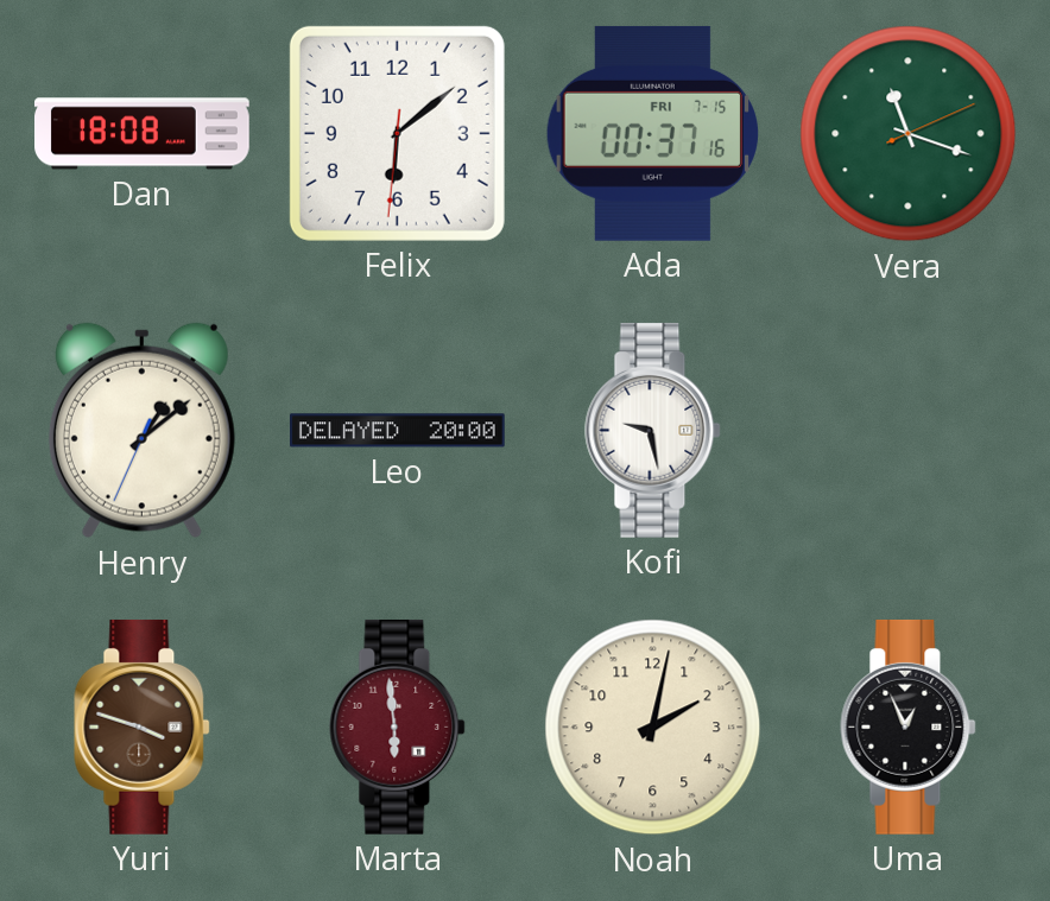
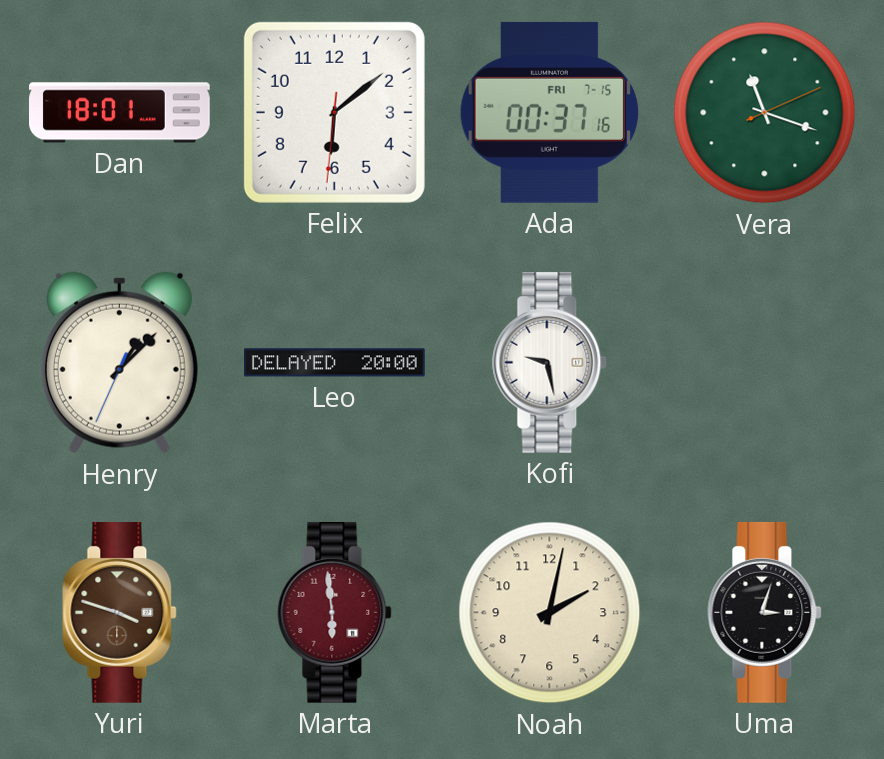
Dan: 18:08 -> 18:01 (120, 113)
Henry: 1:08 -> 1:07 (119, 363)
Uma: 12:56 -> 3:03 (765, 612)
